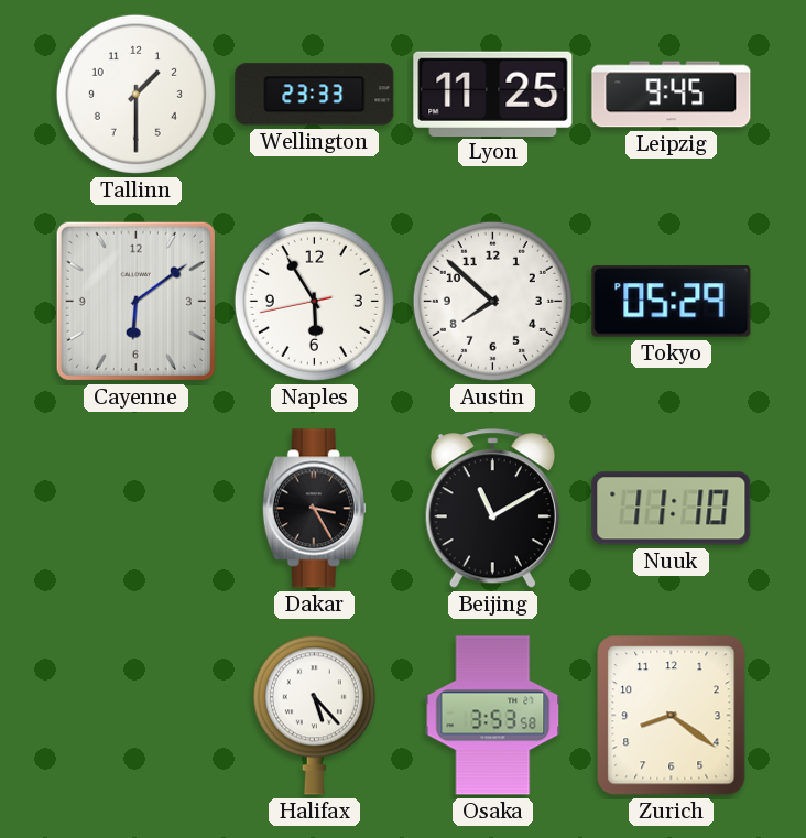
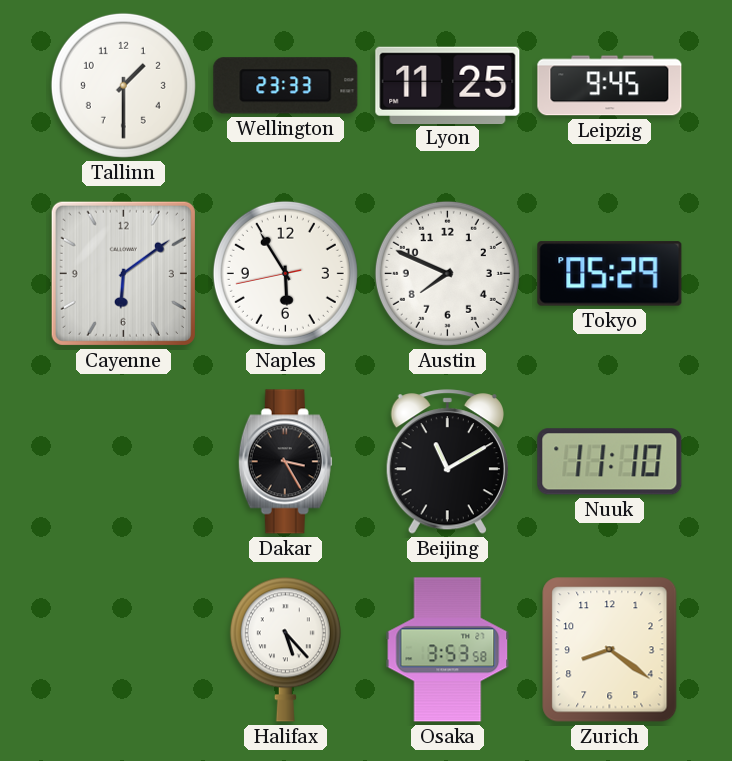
Austin: 7:52 -> 7:49 (447, 273)
